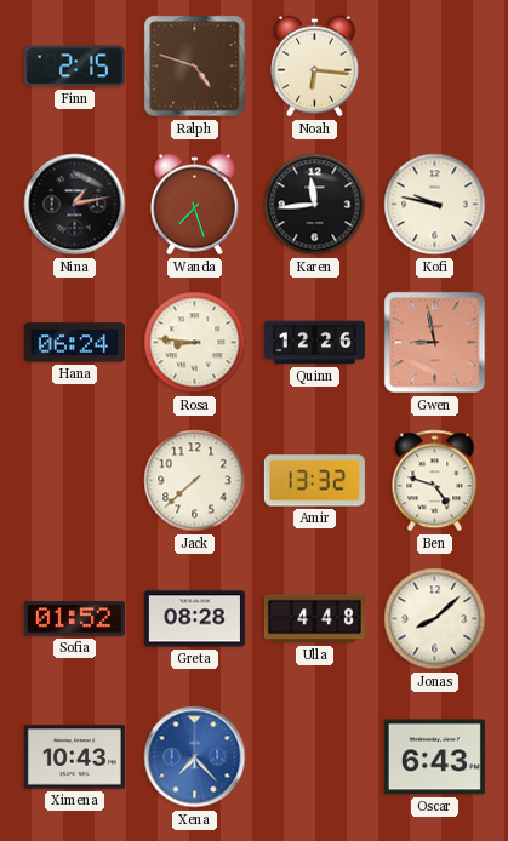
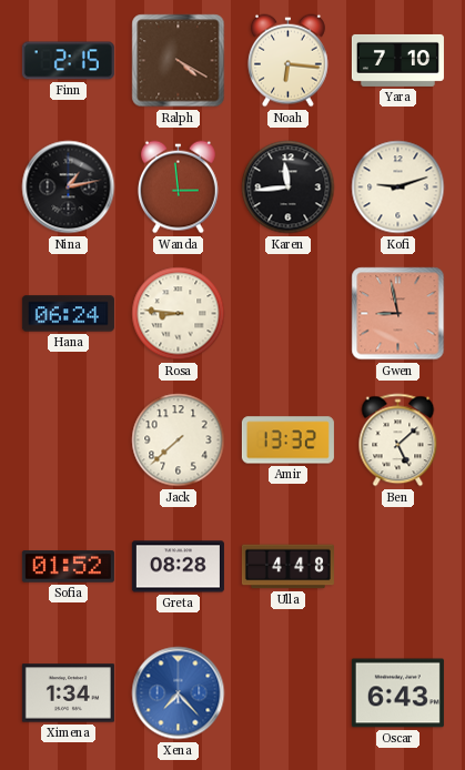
Ralph: 4:48 -> 4:20 (179, 61)
Yara: none -> 7:10 (397, 60)
Wanda: 7:27 -> 2:59 (179, 188)
Kofi: 9:47 -> 9:12 (398, 188)
Quinn: 12:26 -> none (314, 343)
Ben: 4:48 -> 5:08 (398, 440)
Jonas: 8:08 -> none (435, 619)
Ximena: 10:43 -> 1:34 (68, 693)
